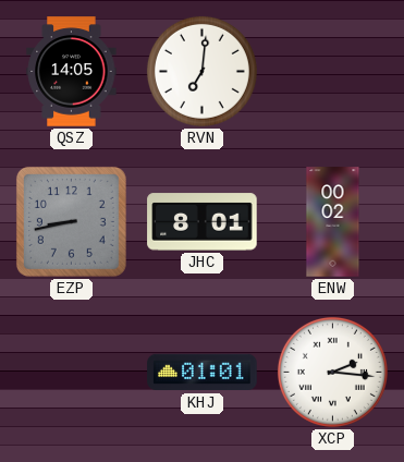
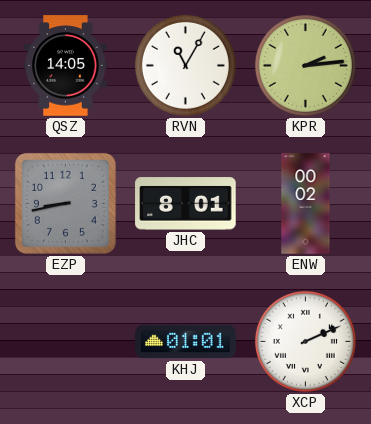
RVN: 7:01 -> 11:05 (185, 65)
KPR: none -> 2:14 (305, 65)
XCP: 2:16 -> 2:11 (305, 341)
